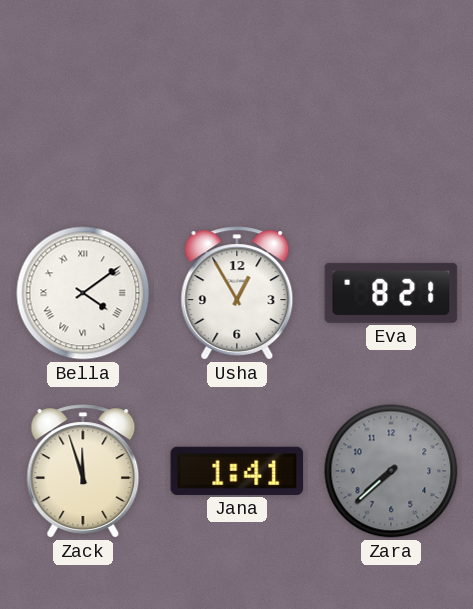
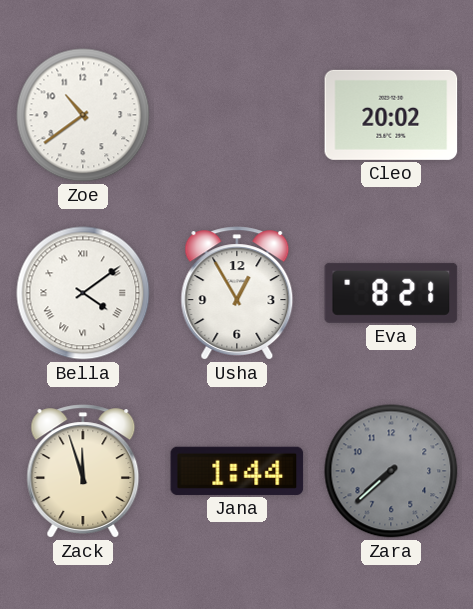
Zoe: none -> 10:39 (83, 115)
Cleo: none -> 20:02 (391, 115)
Jana: 1:41 -> 1:44 (237, 471)
